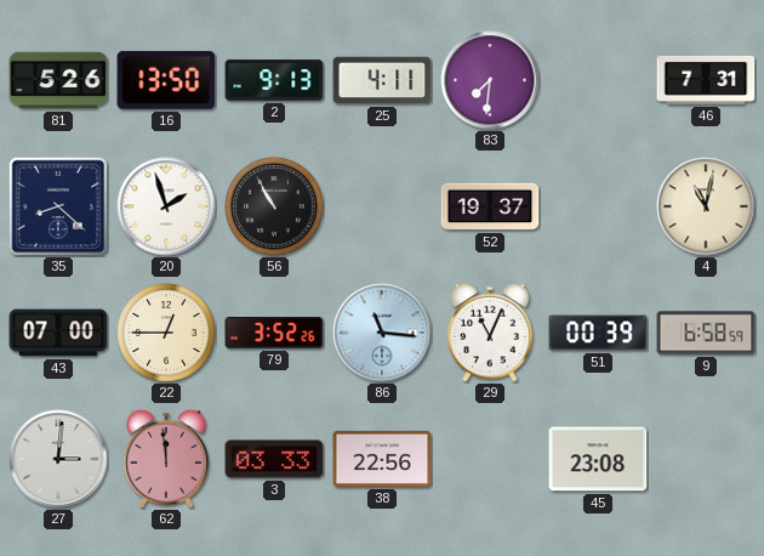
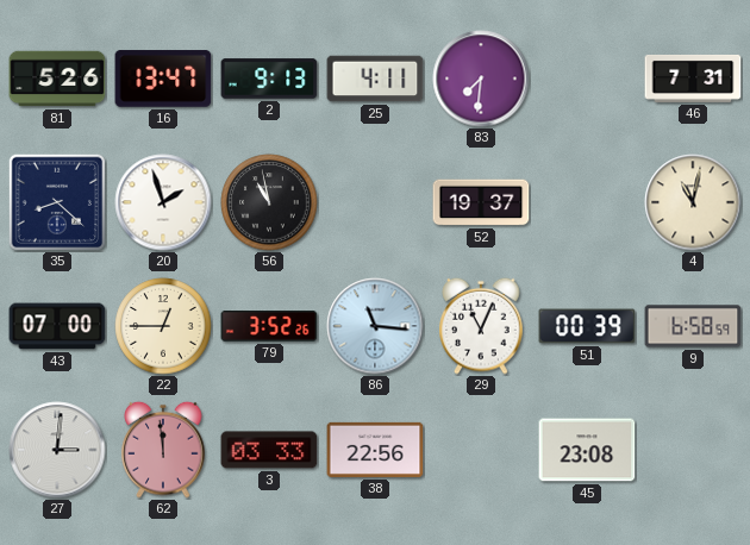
16: 13:50 -> 13:47 (163, 79)
56: 10:55 -> 10:58 (269, 202)
